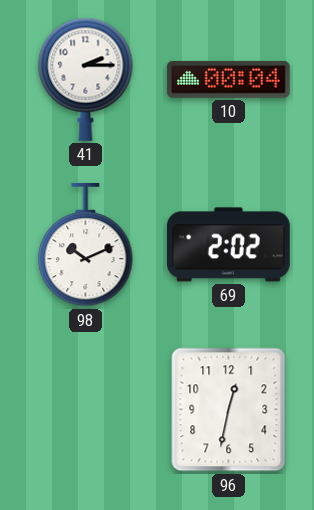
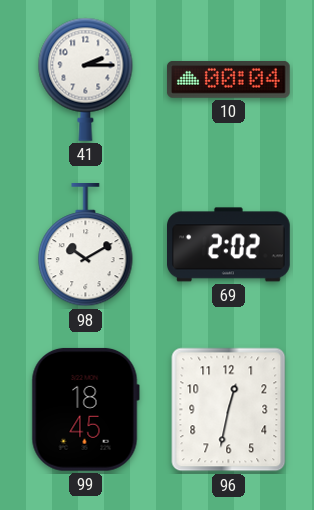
98: 10:11 -> 10:10 (86, 246)
99: none -> 18:45 (85, 409)
